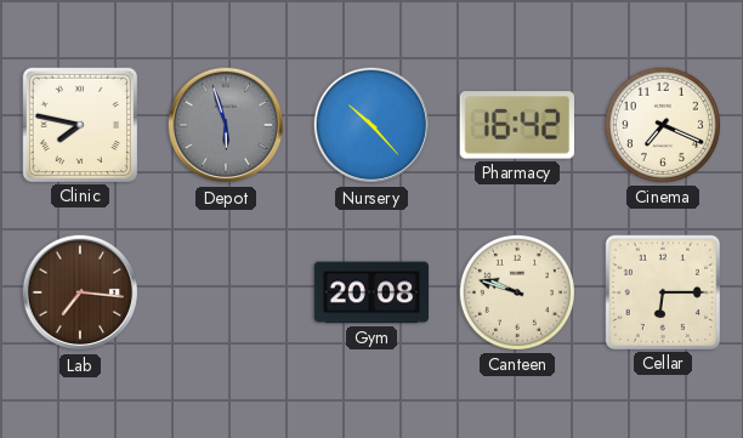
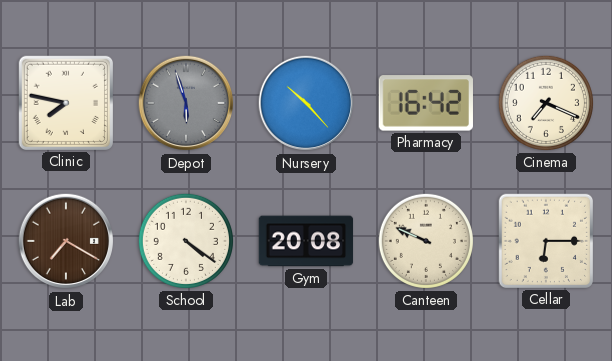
Lab: 7:16 -> 7:20 (66, 241)
School: none -> 4:21 (186, 241)
Canteen: 9:48 -> 9:49 (426, 241)
